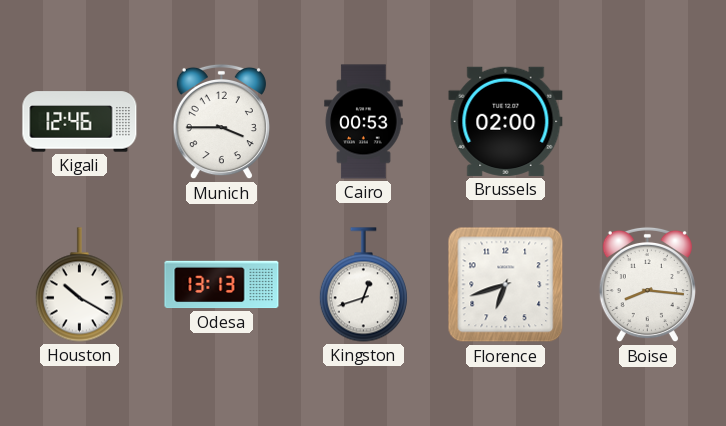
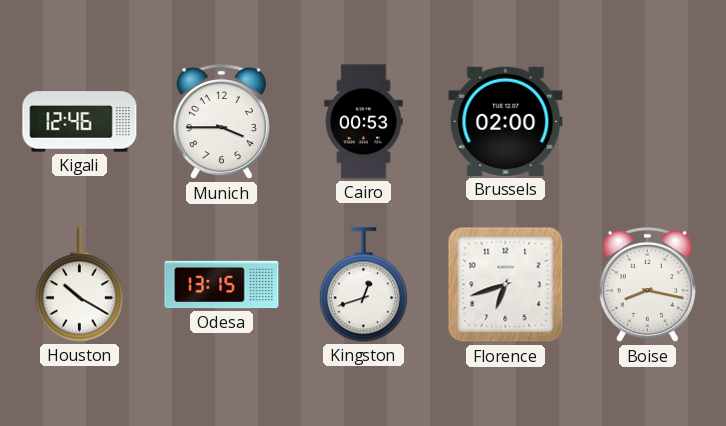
Odesa: 13:13 -> 13:15 (222, 285)
Boise: 8:16 -> 8:17 (647, 285)
